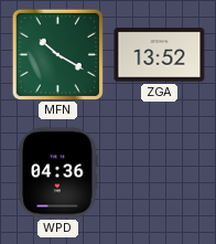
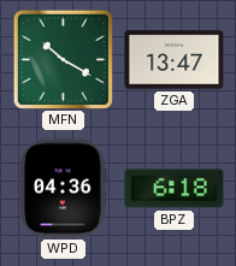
ZGA: 13:52 -> 13:47 (175, 60)
BPZ: none -> 6:18 (175, 189)
